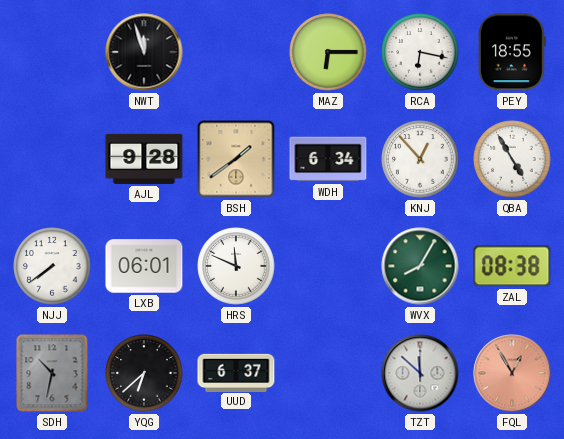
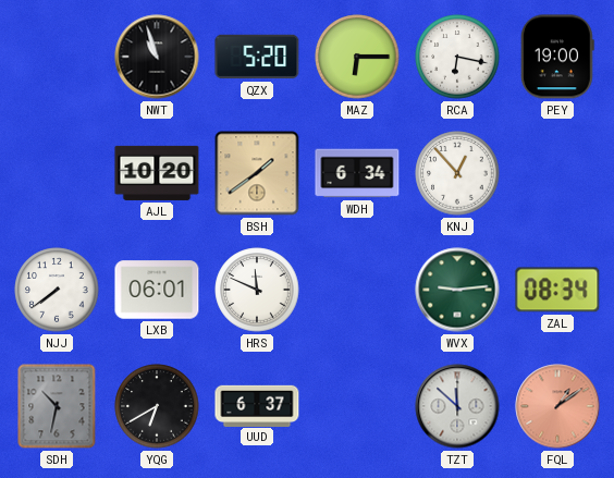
NWT: 11:57 -> 10:57 (157, 57)
QZX: none -> 5:20 (257, 57)
PEY: 18:55 -> 19:00 (557, 57)
AJL: 9:28 -> 10:20 (157, 173)
QBA: 4:55 -> none (512, 159)
WVX: 8:05 -> 9:14 (457, 290)
ZAL: 08:38 -> 08:34 (557, 290)
YQG: 6:38 -> 6:40 (157, 406)
FQL: 12:55 -> 1:09 (557, 406)
